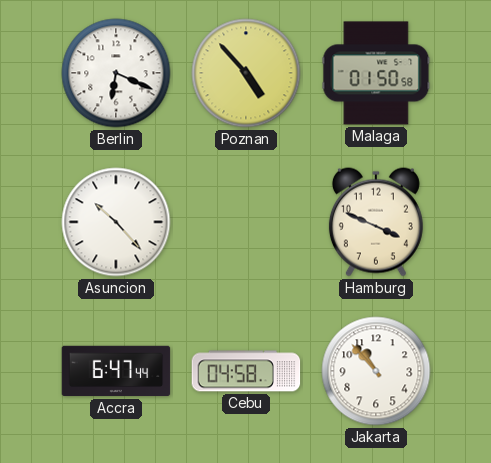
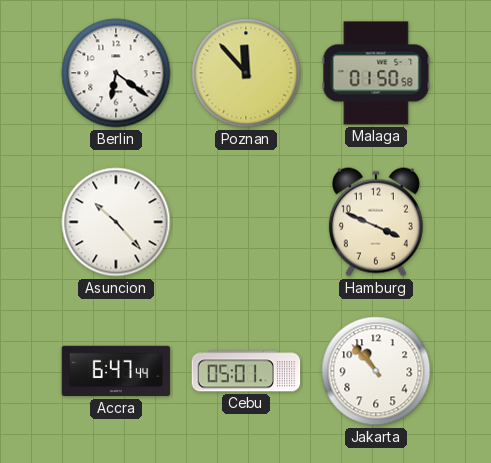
Berlin: 6:19 -> 6:21 (116, 73)
Poznan: 4:53 -> 11:53 (246, 73)
Cebu: 04:58 -> 05:01 (246, 371)
